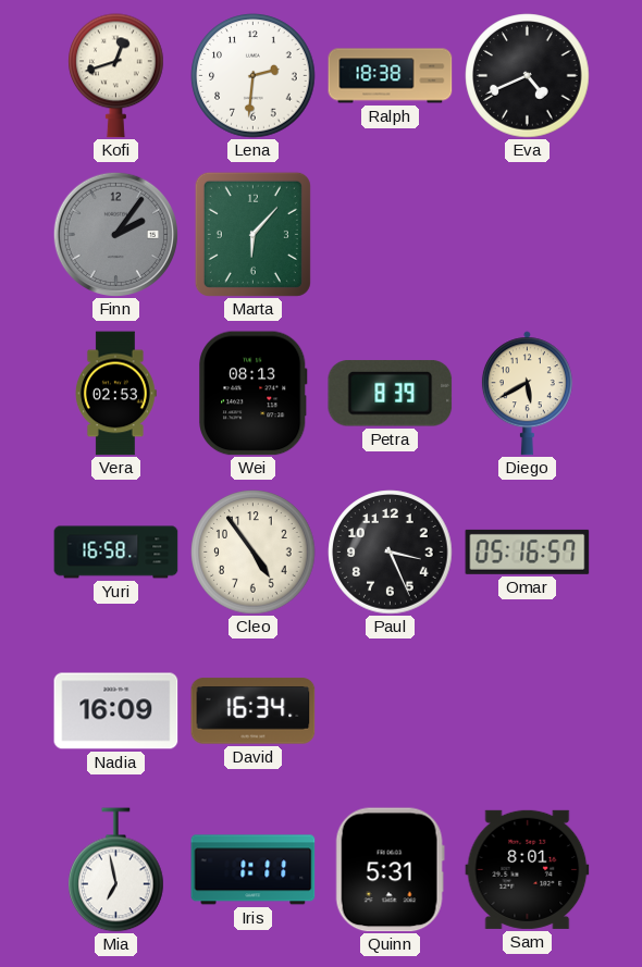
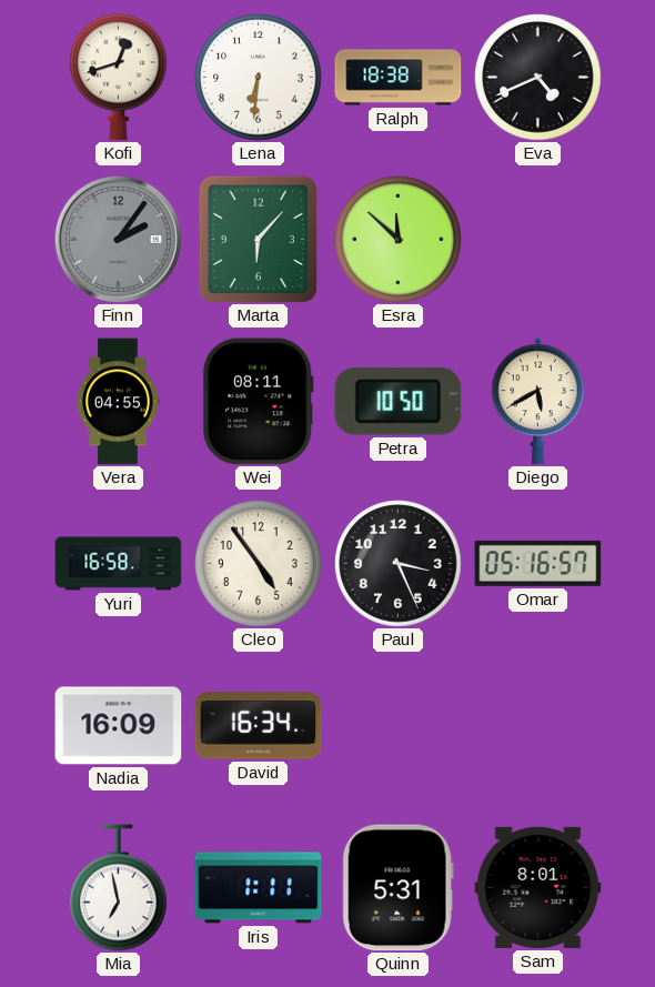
Lena: 2:31 -> 6:31 (259, 78)
Esra: none -> 11:52 (399, 240)
Vera: 02:53 -> 04:55 (118, 402)
Wei: 08:13 -> 08:11 (259, 402)
Petra: 8:39 -> 10:50 (399, 402)
